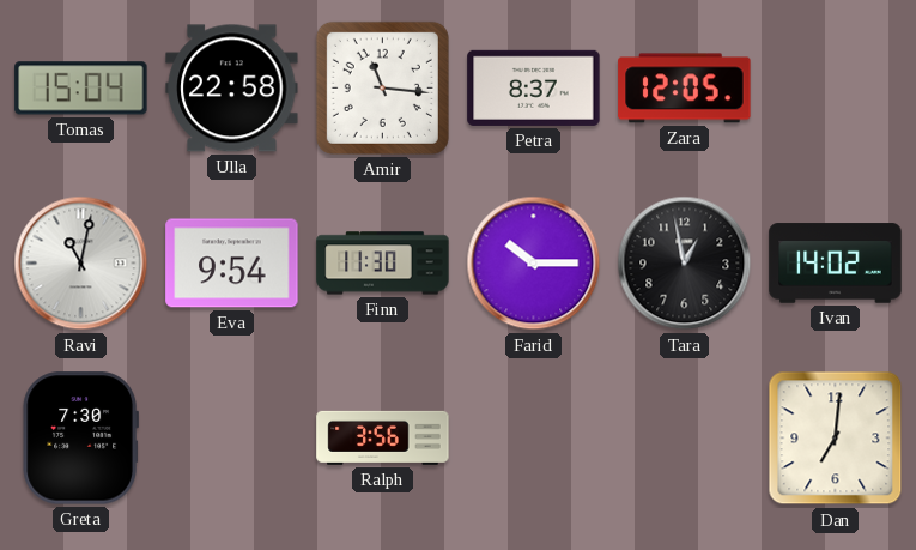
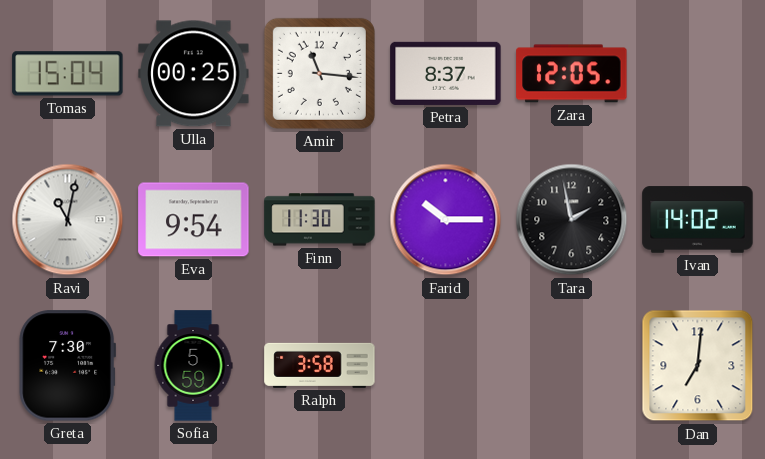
Ulla: 22:58 -> 00:25 (194, 74)
Tara: 12:58 -> 1:58 (572, 220)
Sofia: none -> 5:59 (193, 366)
Ralph: 3:56 -> 3:58 (320, 365)
